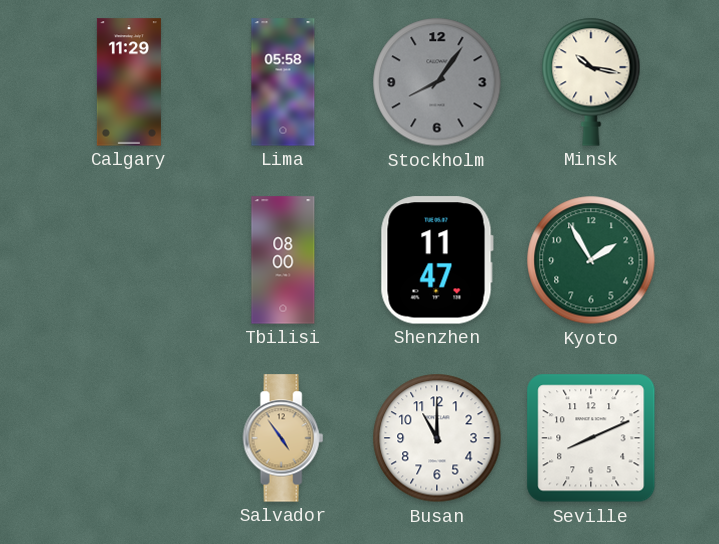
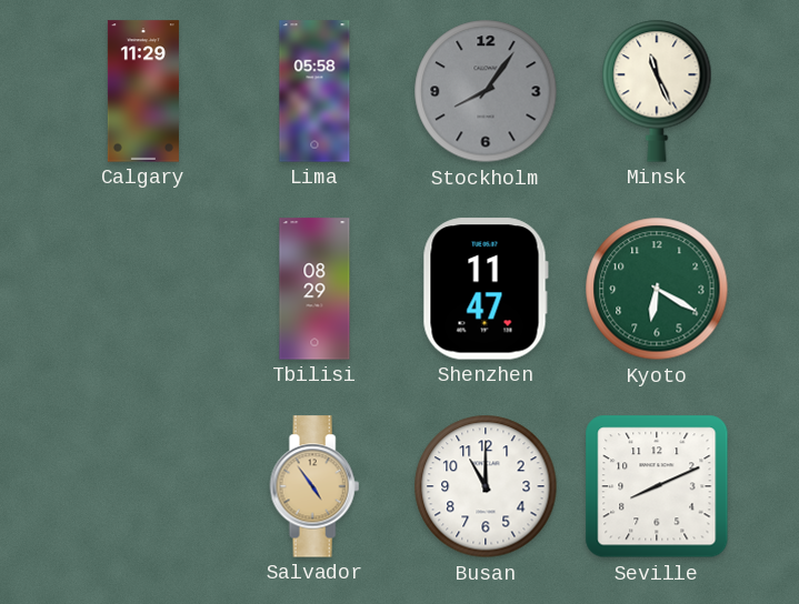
Minsk: 10:17 -> 11:26 (657, 91)
Tbilisi: 08:00 -> 08:29 (314, 289)
Kyoto: 1:55 -> 6:20 (657, 289)
